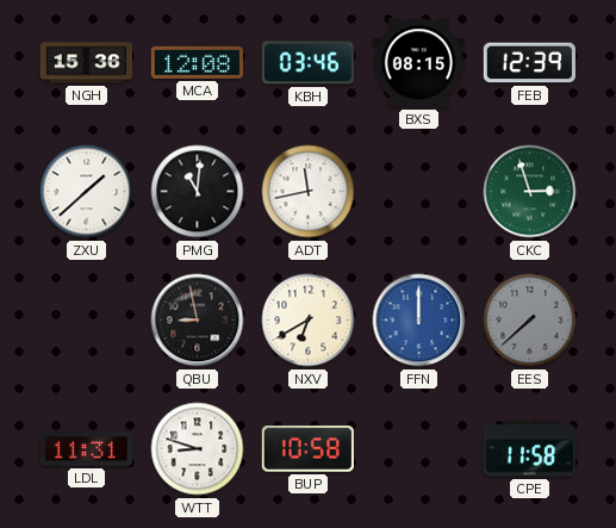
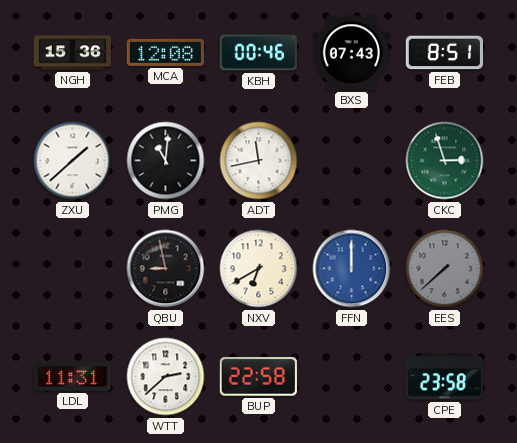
KBH: 03:46 -> 00:46 (258, 53)
BXS: 08:15 -> 07:43 (351, 53)
FEB: 12:39 -> 8:51 (444, 53)
WTT: 8:48 -> 2:38 (166, 377)
BUP: 10:58 -> 22:58 (258, 377)
CPE: 11:58 -> 23:58 (444, 377)
